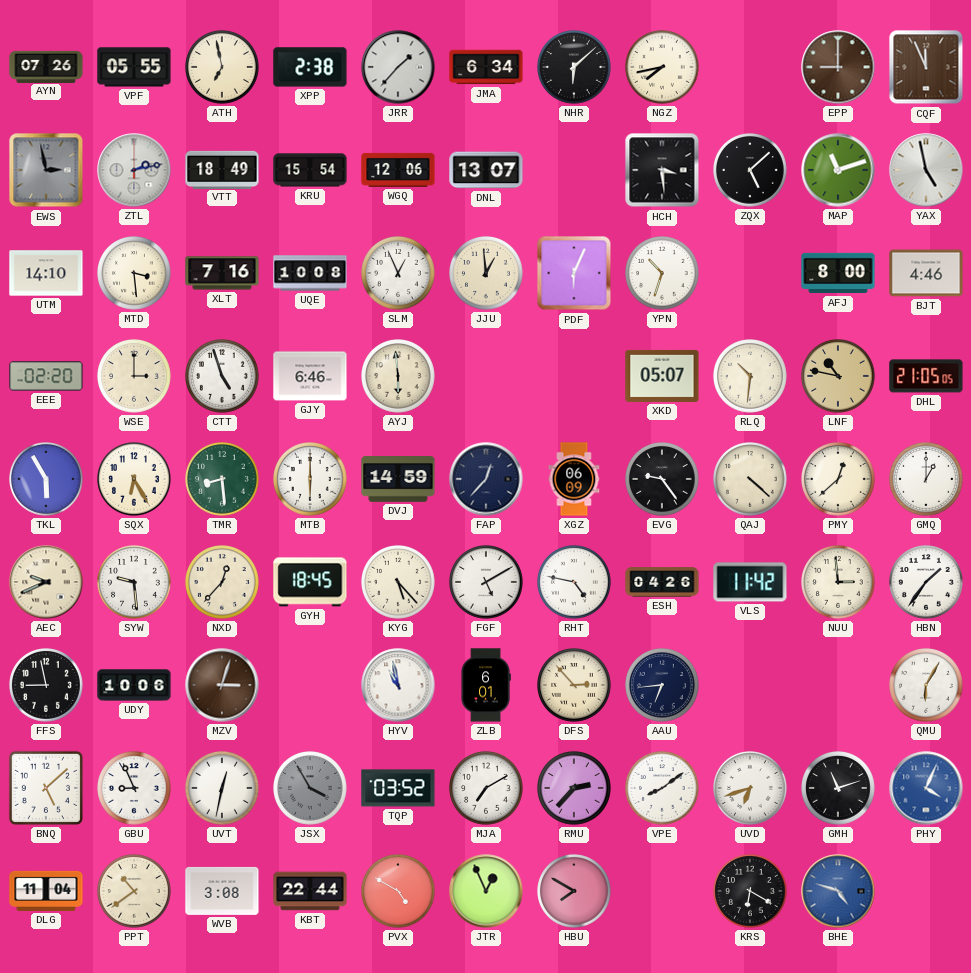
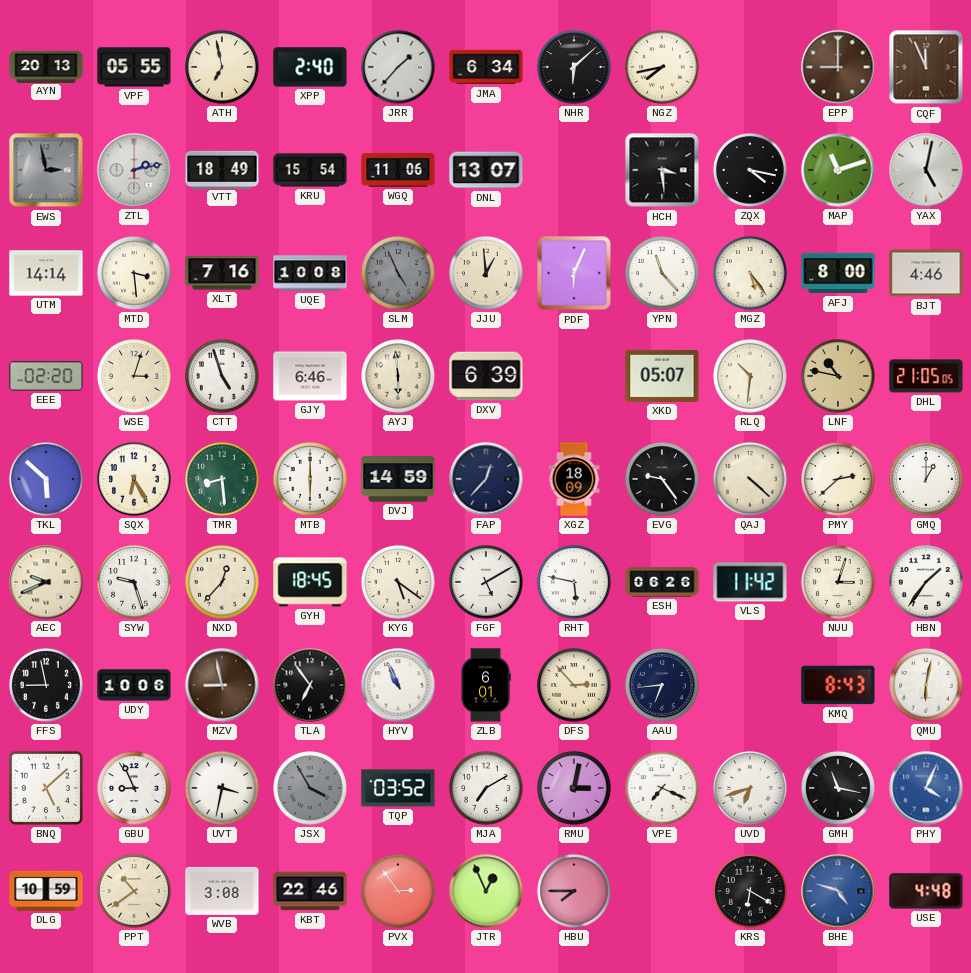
AYN: 07:26 -> 20:13 (46, 66)
XPP: 2:38 -> 2:40 (310, 67)
WGQ: 12:06 -> 11:06 (398, 170)
ZQX: 5:08 -> 4:17 (751, 171)
YAX: 4:58 -> 5:02 (926, 170)
UTM: 14:10 -> 14:14 (46, 273)
SLM: 12:56 -> 4:56 (399, 274)
SLM dial: white -> grey (399, 274)
YPN: 10:33 -> 11:23 (663, 274)
MGZ: none -> 5:24 (751, 274)
WSE: 3:00 -> 3:03 (135, 377)
DXV: none -> 6:39 (486, 376)
TKL: 5:55 -> 5:52 (47, 480)
XGZ: 06:09 -> 18:09 (574, 479)
PMY: 12:38 -> 2:38 (839, 480)
SYW: 9:29 -> 9:27 (135, 583)
KYG: 5:23 -> 5:21 (399, 583)
RHT: 4:47 -> 5:47 (575, 583)
ESH: 04:26 -> 06:26 (662, 582)
NUU: 2:59 -> 3:03 (839, 583)
MZV: 3:03 -> 8:58 (222, 685)
TLA: none -> 6:54 (310, 685)
HYV: 10:58 -> 10:56 (398, 685)
KMQ: none -> 8:43 (838, 685)
QMU: 6:05 -> 6:02 (927, 686)
UVT: 12:32 -> 3:32 (223, 789)
RMU: 2:37 -> 3:02 (575, 789)
VPE: 8:09 -> 7:19 (663, 789)
GMH: 11:12 -> 11:17 (839, 789)
DLG: 11:04 -> 10:59 (46, 891)
KBT: 22:44 -> 22:46 (310, 891)
PVX: 4:50 -> 2:54 (399, 892)
HBU: 7:50 -> 7:45 (575, 892)
USE: none -> 4:48 (926, 891)
